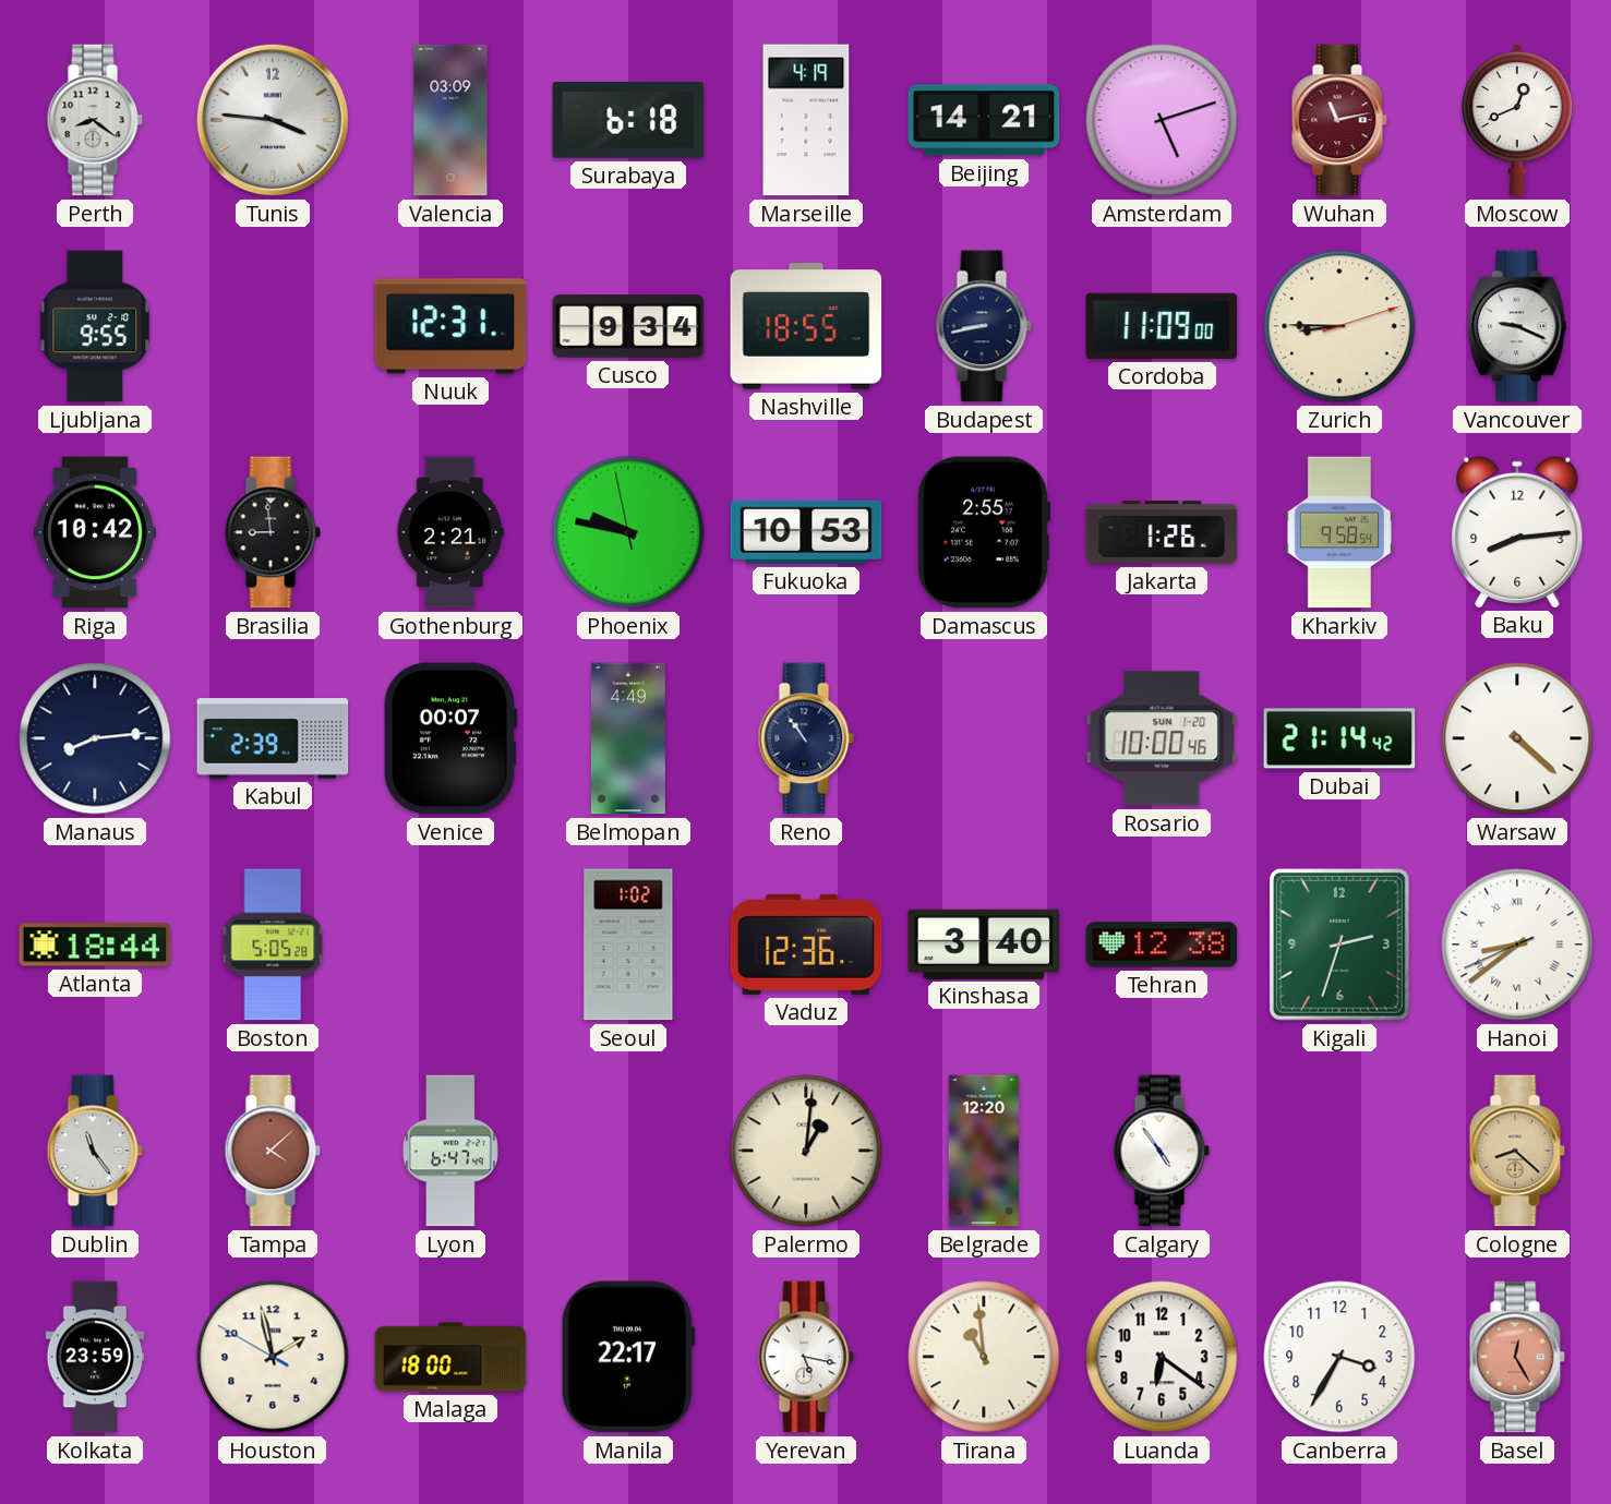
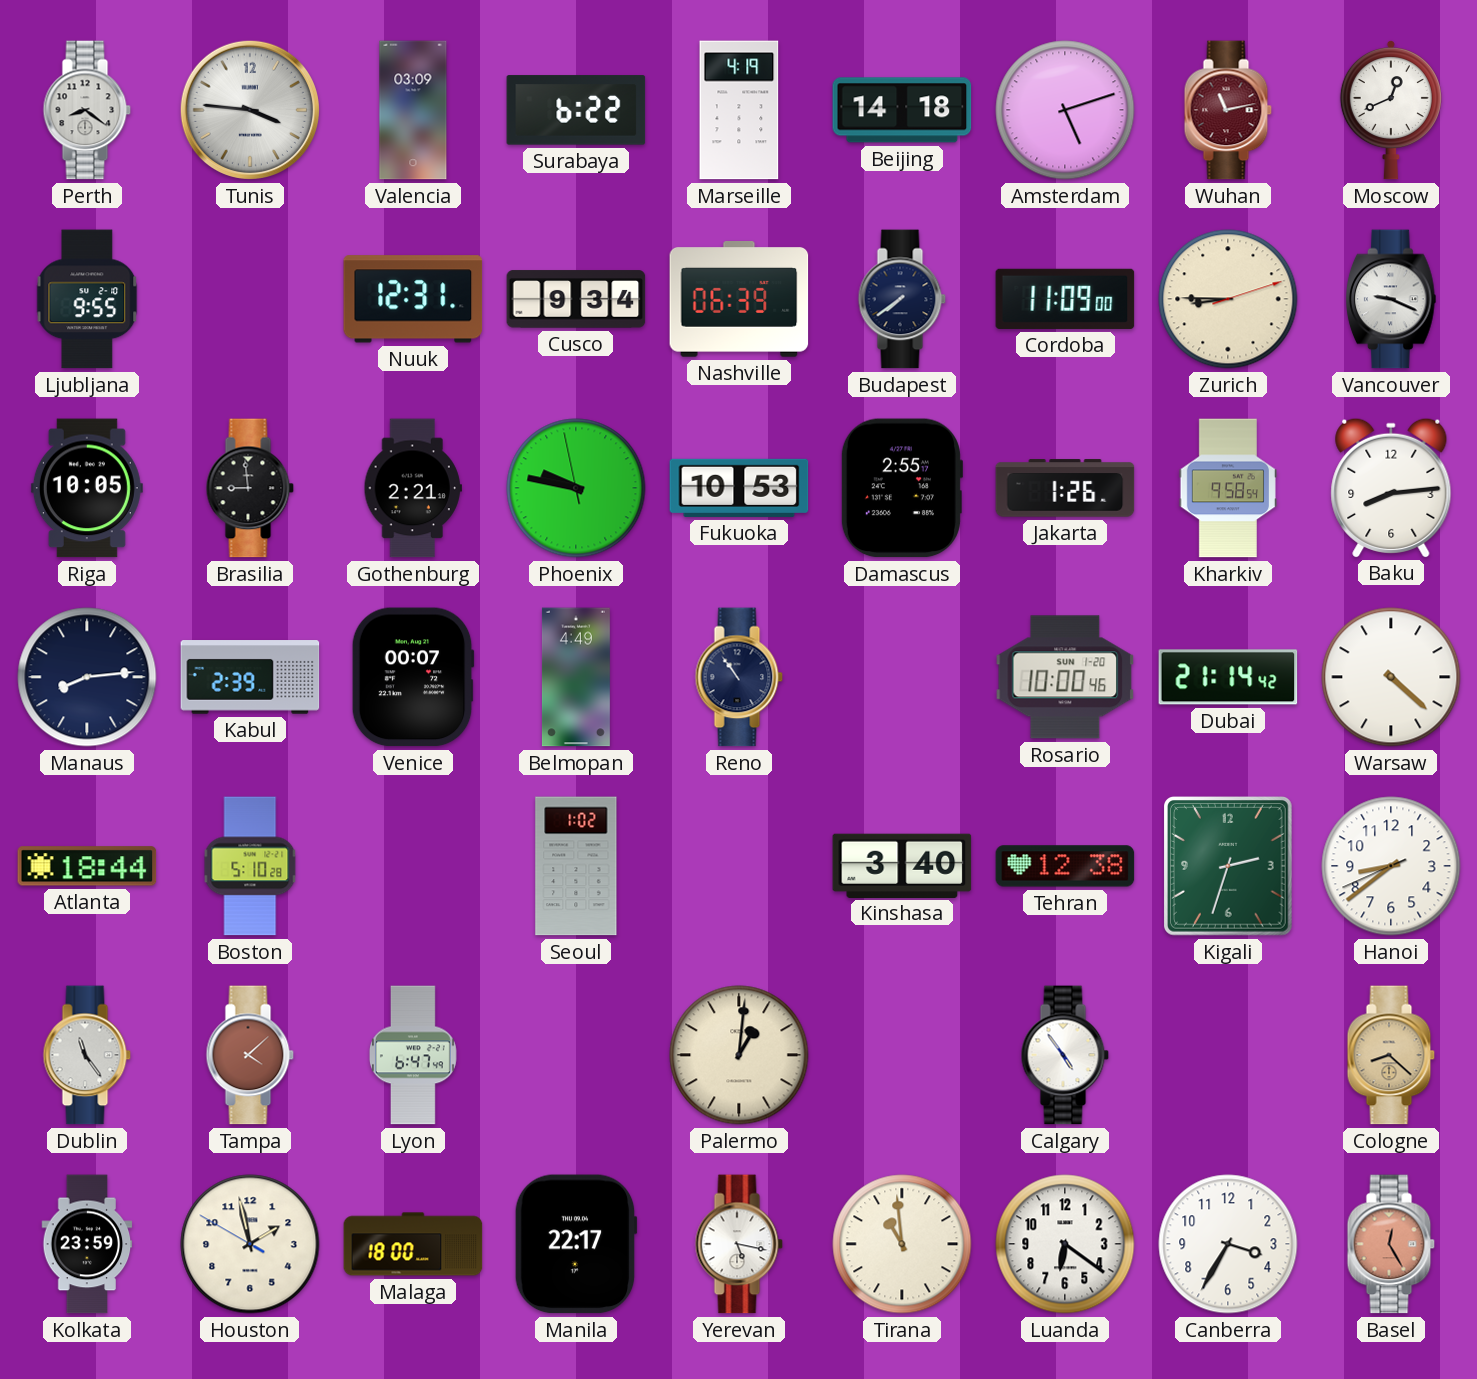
Surabaya: 6:18 -> 6:22 (576, 110)
Beijing: 14:21 -> 14:18 (902, 110)
Nashville: 18:55 -> 06:39 (739, 300)
Budapest: 8:43 -> 7:39 (902, 299)
Riga: 10:42 -> 10:05 (87, 488)
Boston: 5:05 -> 5:10 (250, 866)
Vaduz: 12:36 -> none (806, 944)
Hanoi numerals: Roman -> Arabic (1391, 866)
Belgrade: 12:20 -> none (983, 1151)
